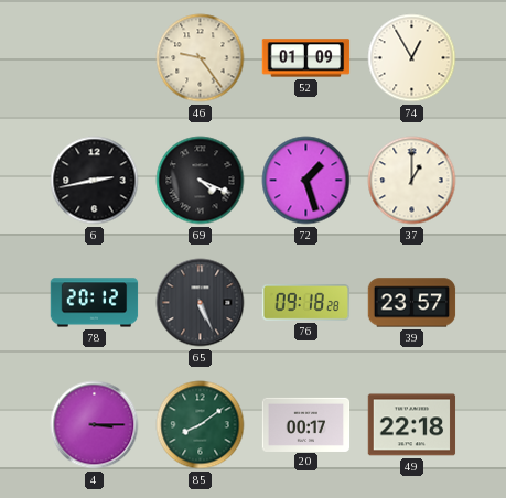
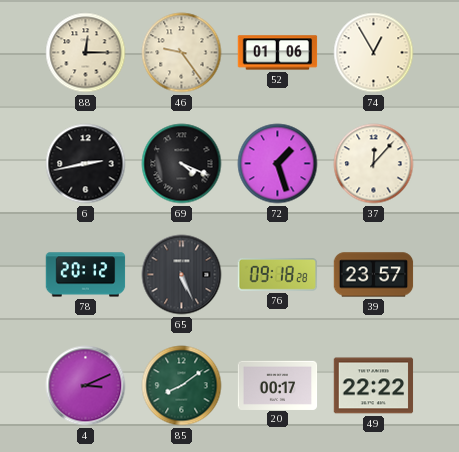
88: none -> 12:15 (86, 53)
52: 01:09 -> 01:06 (278, 53)
37: 1:00 -> 12:07 (374, 164)
4: 3:15 -> 3:11 (86, 386)
49: 22:18 -> 22:22 (374, 386)
